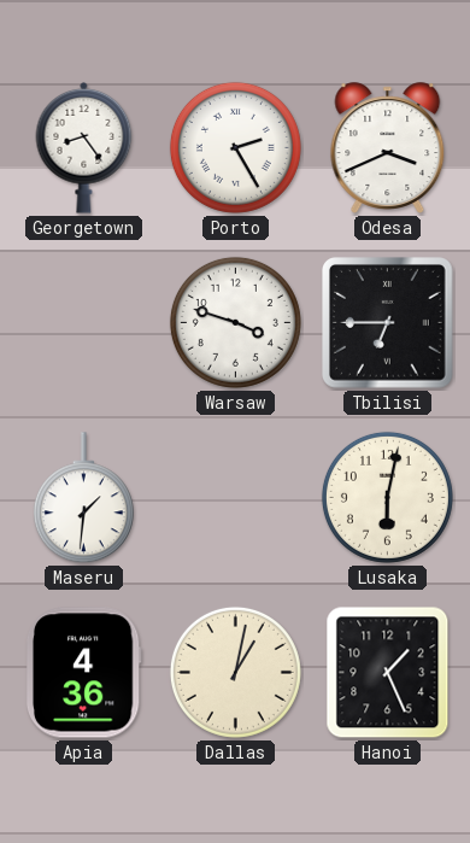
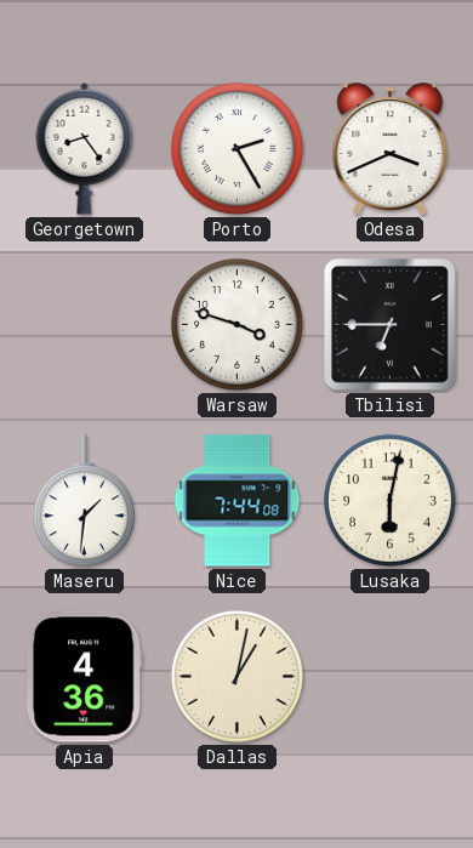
Nice: none -> 7:44 (238, 501)
Hanoi: 1:26 -> none (388, 673)
